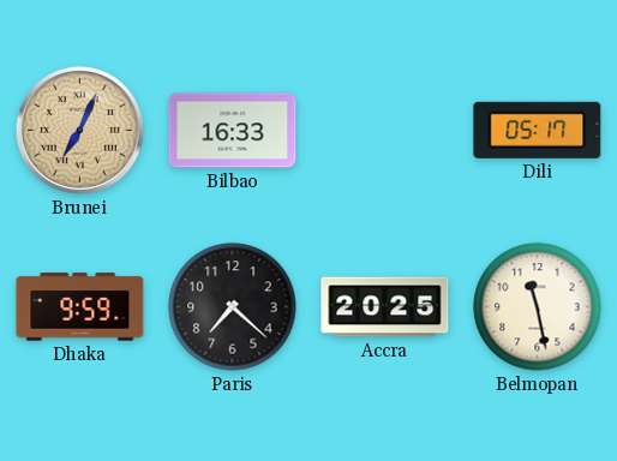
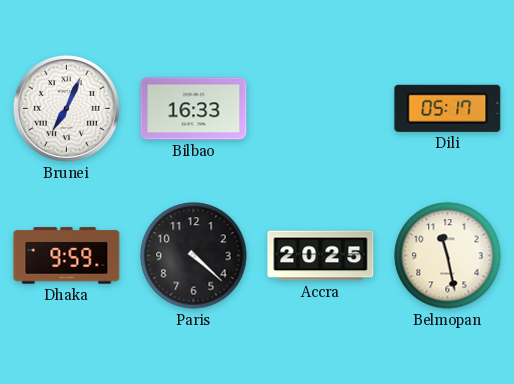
Brunei dial: champagne -> white (66, 108)
Paris: 7:22 -> 4:22 (194, 256)
